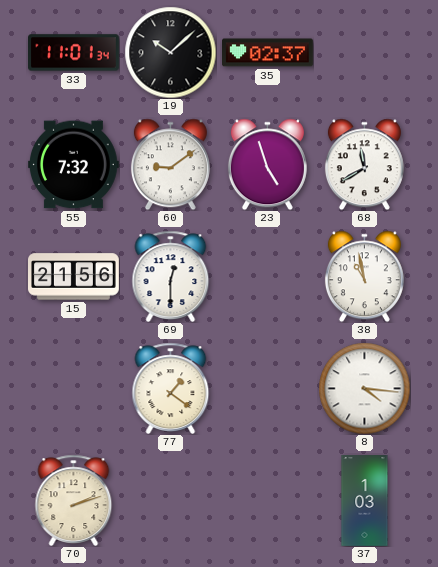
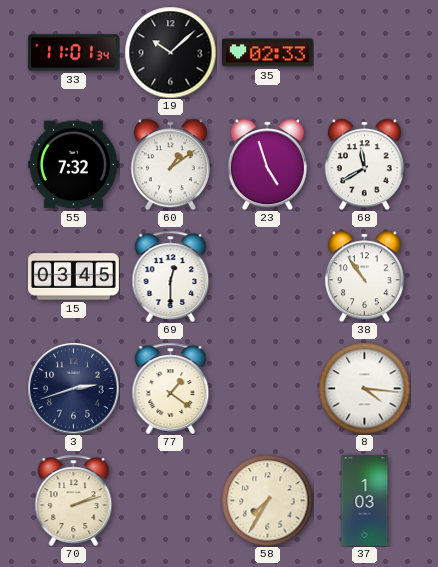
35: 02:37 -> 02:33 (268, 53)
60: 9:09 -> 1:09 (170, 164)
15: 21:56 -> 03:45 (74, 277)
38: 10:58 -> 10:54 (364, 276)
3: none -> 2:42 (73, 388)
58: none -> 7:35 (267, 500)
